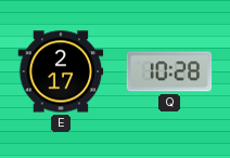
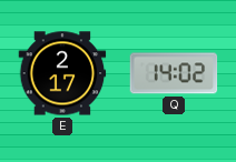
Q: 10:28 -> 14:02 (174, 73)
